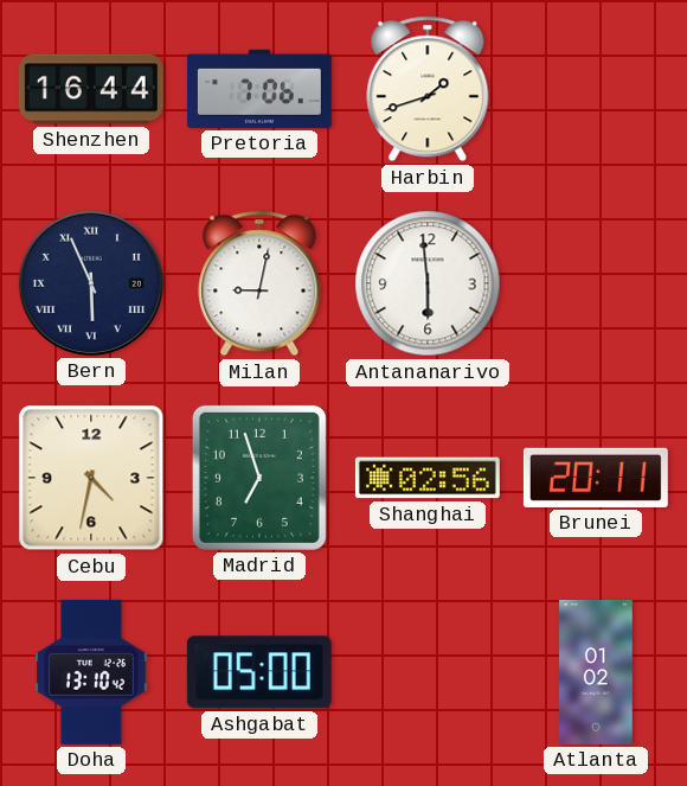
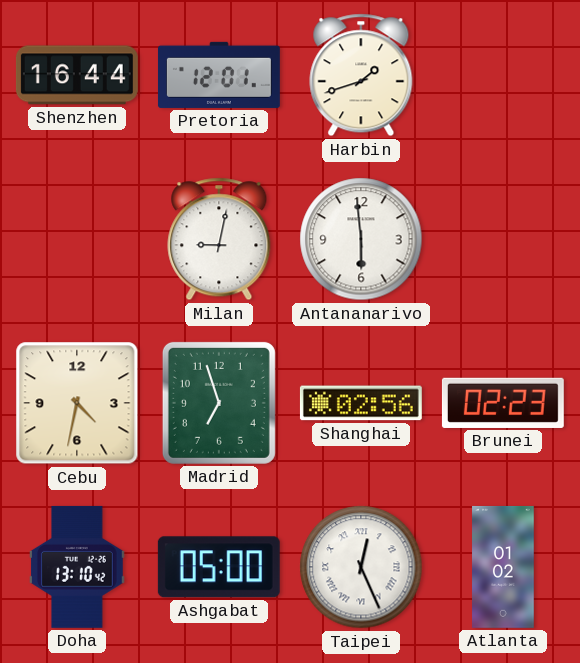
Pretoria: 7:06 -> 12:01 (219, 75)
Bern: 5:56 -> none (91, 283)
Brunei: 20:11 -> 02:23 (503, 403)
Taipei: none -> 12:26 (361, 567)
